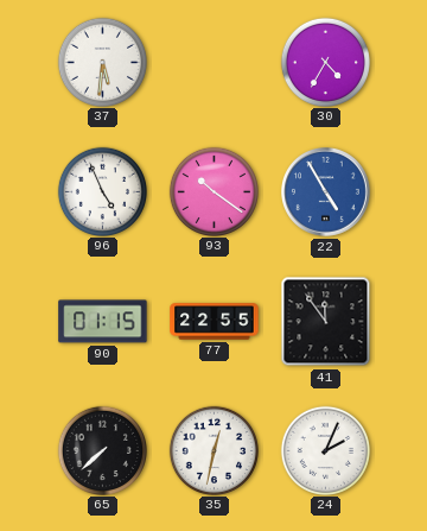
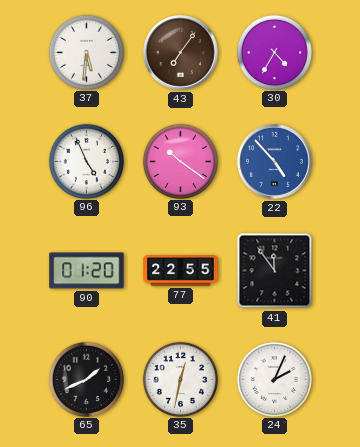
43: none -> 7:06 (181, 53)
22: 4:55 -> 4:53 (275, 162)
90: 01:15 -> 01:20 (87, 271)
65: 7:38 -> 1:41 (86, 379)
